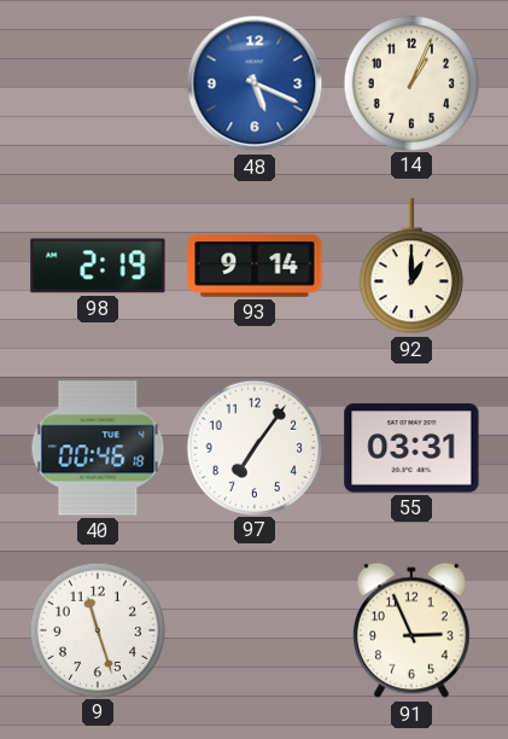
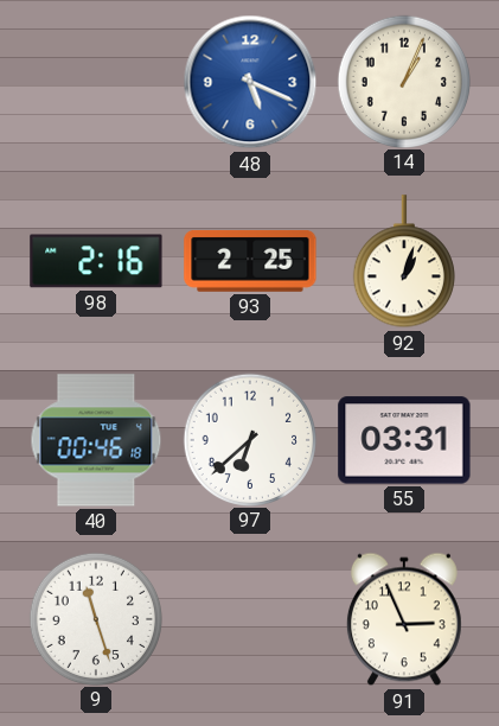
98: 2:19 -> 2:16 (96, 261)
93: 9:14 -> 2:25 (250, 261)
92: 1:00 -> 1:03 (404, 262)
97: 7:06 -> 6:38 (249, 439)
